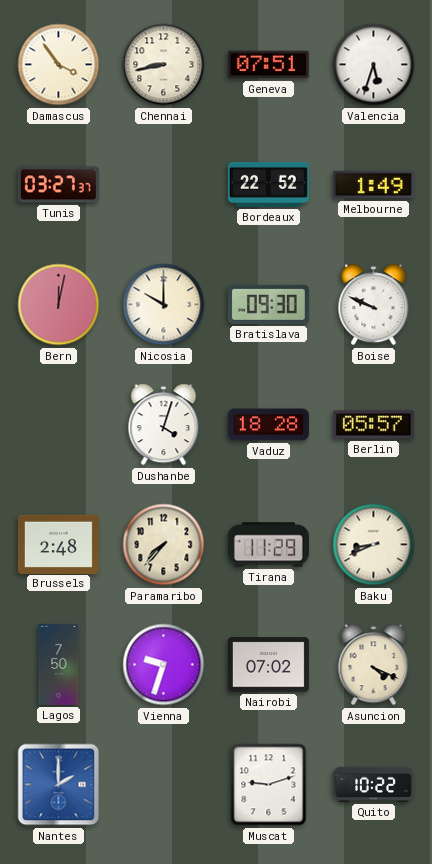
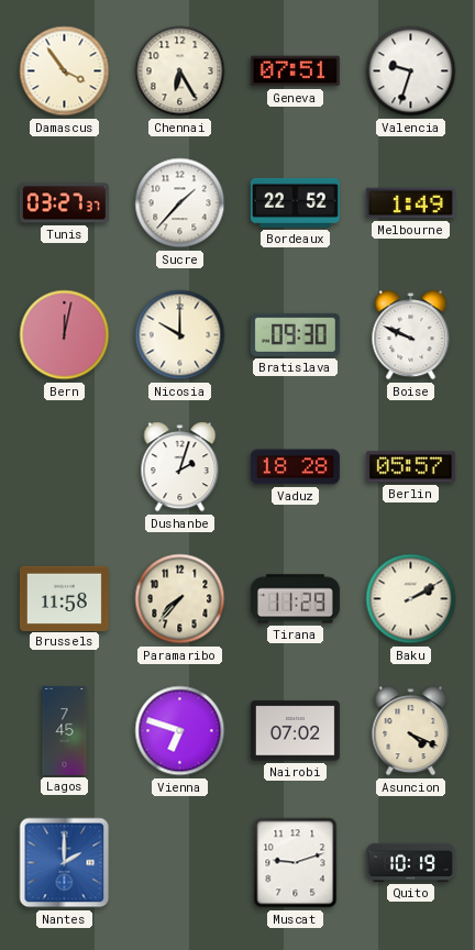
Chennai: 8:43 -> 6:25 (180, 71)
Valencia: 5:33 -> 9:33 (411, 71)
Sucre: none -> 1:37 (180, 203)
Dushanbe: 4:03 -> 2:03 (180, 467)
Brussels: 2:48 -> 11:58 (64, 598)
Baku: 8:41 -> 2:10 (411, 599)
Lagos: 7:50 -> 7:45 (65, 730)
Vienna: 9:33 -> 6:48 (180, 731)
Quito: 10:22 -> 10:19 (410, 862)
